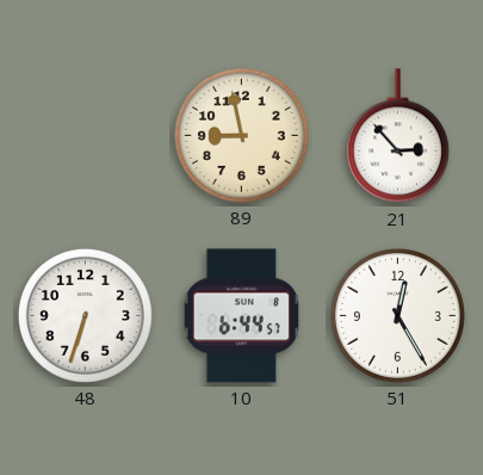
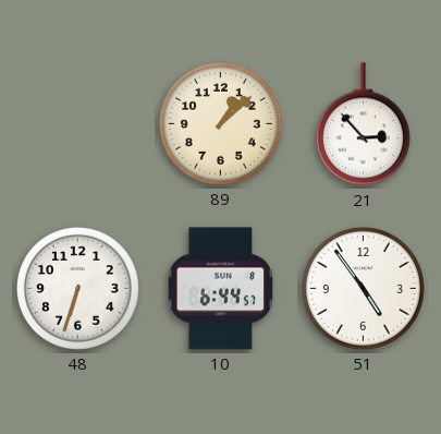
89: 8:58 -> 1:08 (220, 123)
51: 12:25 -> 4:54 (363, 288)
